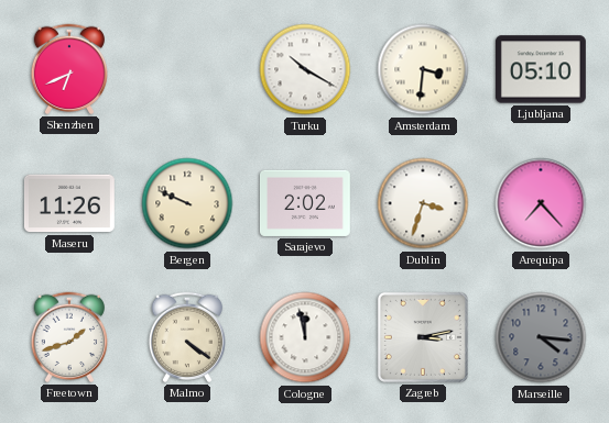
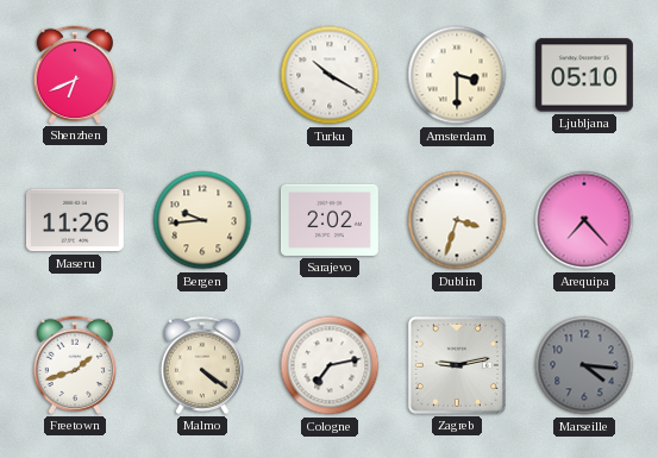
Amsterdam: 3:31 -> 3:30 (457, 75)
Bergen: 9:49 -> 9:44 (202, 220)
Cologne: 11:58 -> 7:13 (330, 365)
Zagreb: 3:13 -> 9:13 (457, 365)
